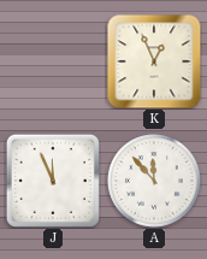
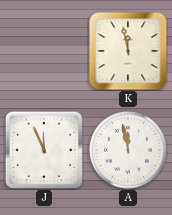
K: 12:56 -> 11:58 (128, 51)
A: 11:53 -> 11:58 (128, 150)
